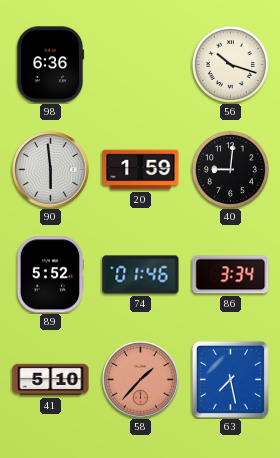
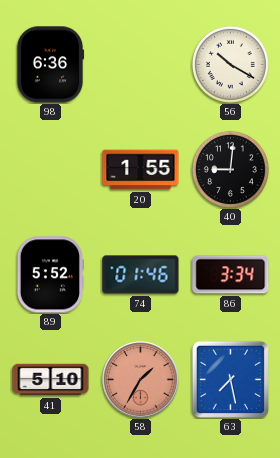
56: 10:18 -> 10:20 (230, 64)
90: 5:59 -> none (51, 170)
20: 1:59 -> 1:55 (141, 170)
58: 1:37 -> 1:35 (141, 380)
